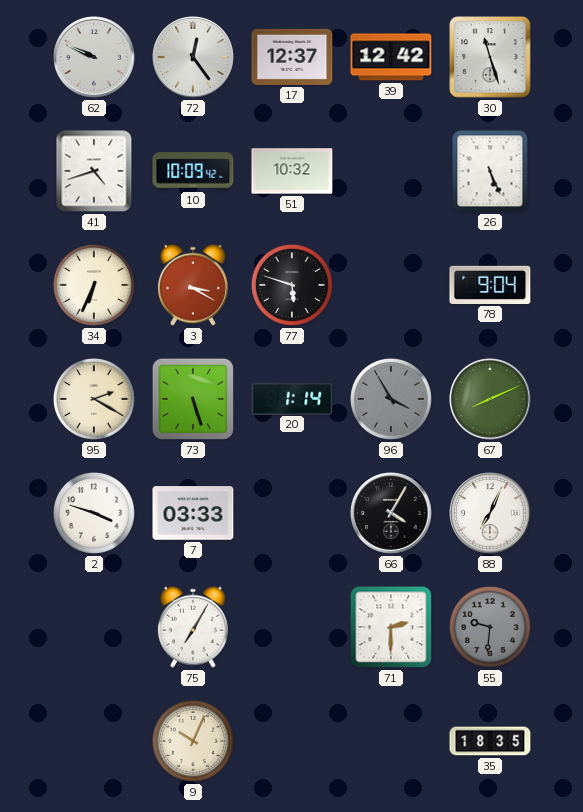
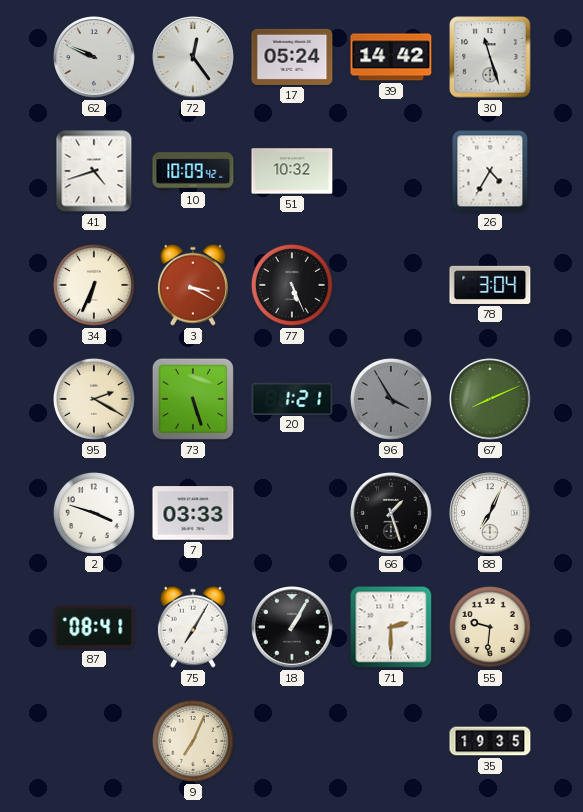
17: 12:37 -> 05:24 (292, 57)
39: 12:42 -> 14:42 (391, 57)
26: 5:26 -> 4:35 (490, 171)
77: 5:48 -> 5:26 (292, 285)
78: 9:04 -> 3:04 (490, 285)
20: 1:14 -> 1:21 (292, 398)
66: 4:05 -> 1:27 (391, 513)
87: none -> 08:41 (94, 627)
18: none -> 1:05 (292, 627)
55 dial: grey -> cream (490, 627)
9: 10:04 -> 7:04 (193, 741)
35: 18:35 -> 19:35 (490, 741)
